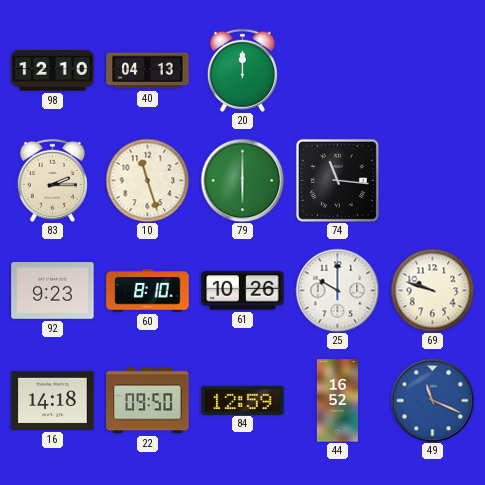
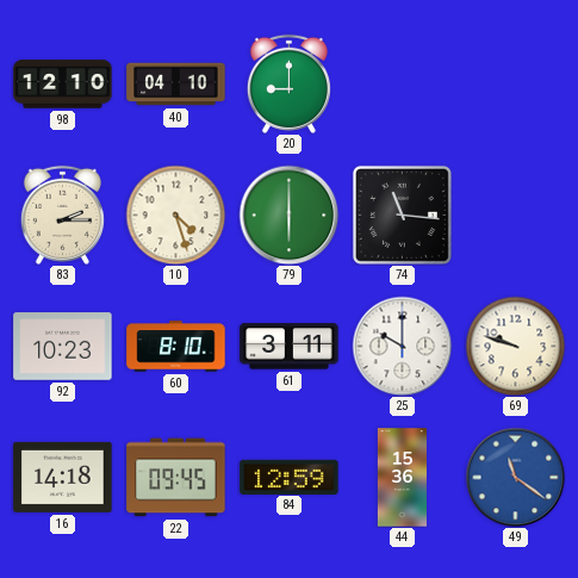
40: 04:13 -> 04:10 (176, 85)
20: 12:00 -> 9:00 (288, 83)
10: 11:27 -> 4:27 (175, 215)
92: 9:23 -> 10:23 (63, 347)
61: 10:26 -> 3:11 (290, 347)
22: 09:50 -> 09:45 (176, 478)
44: 16:52 -> 15:36 (402, 478)
49: 11:19 -> 11:21 (515, 477)
